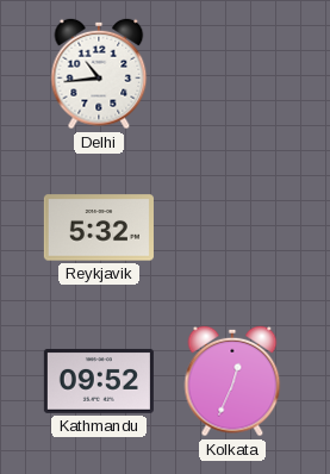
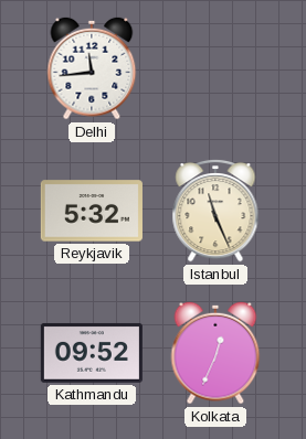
Delhi: 10:44 -> 11:44 (92, 68)
Istanbul: none -> 11:26 (215, 211)
